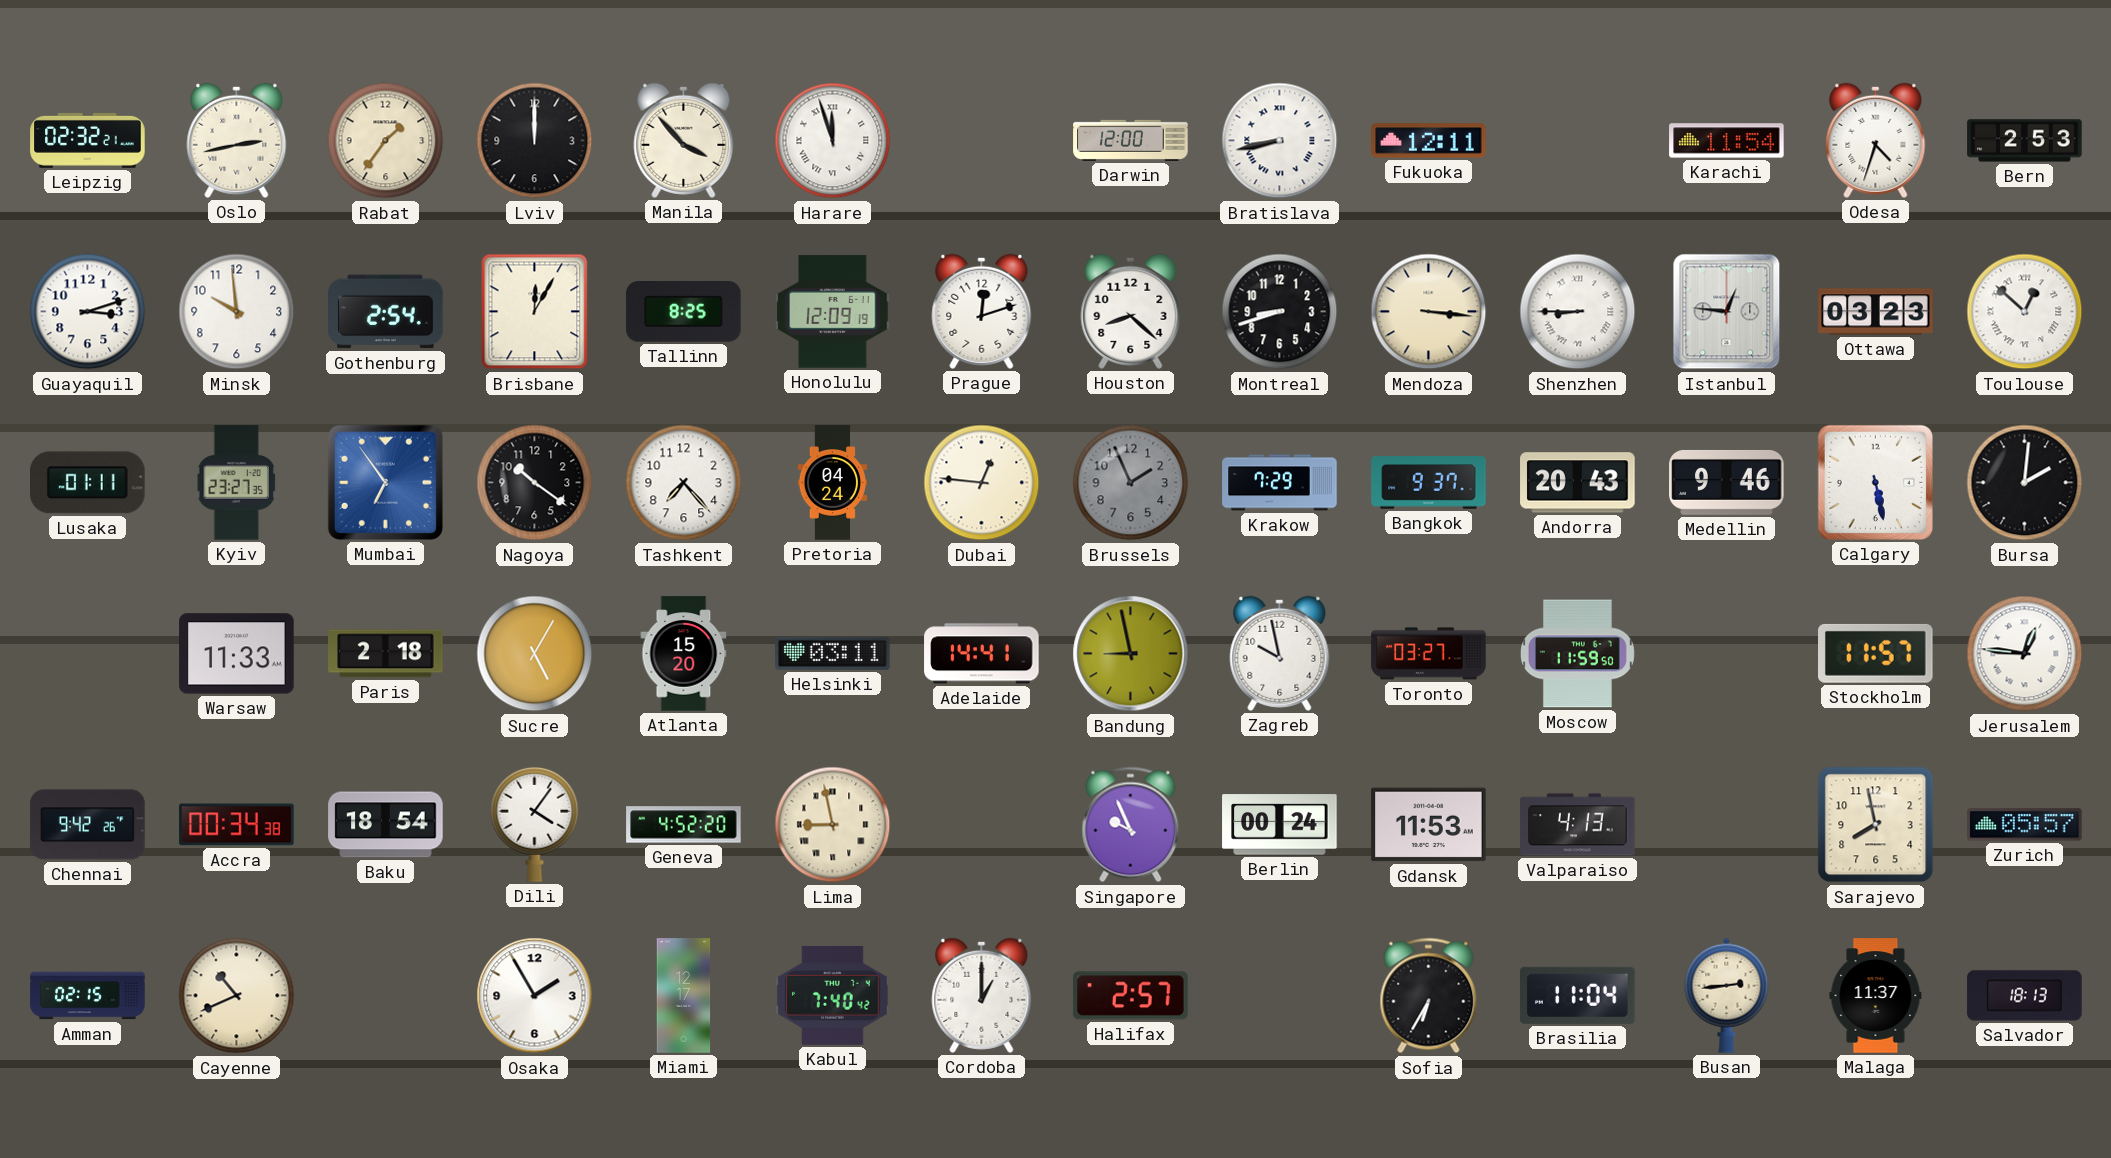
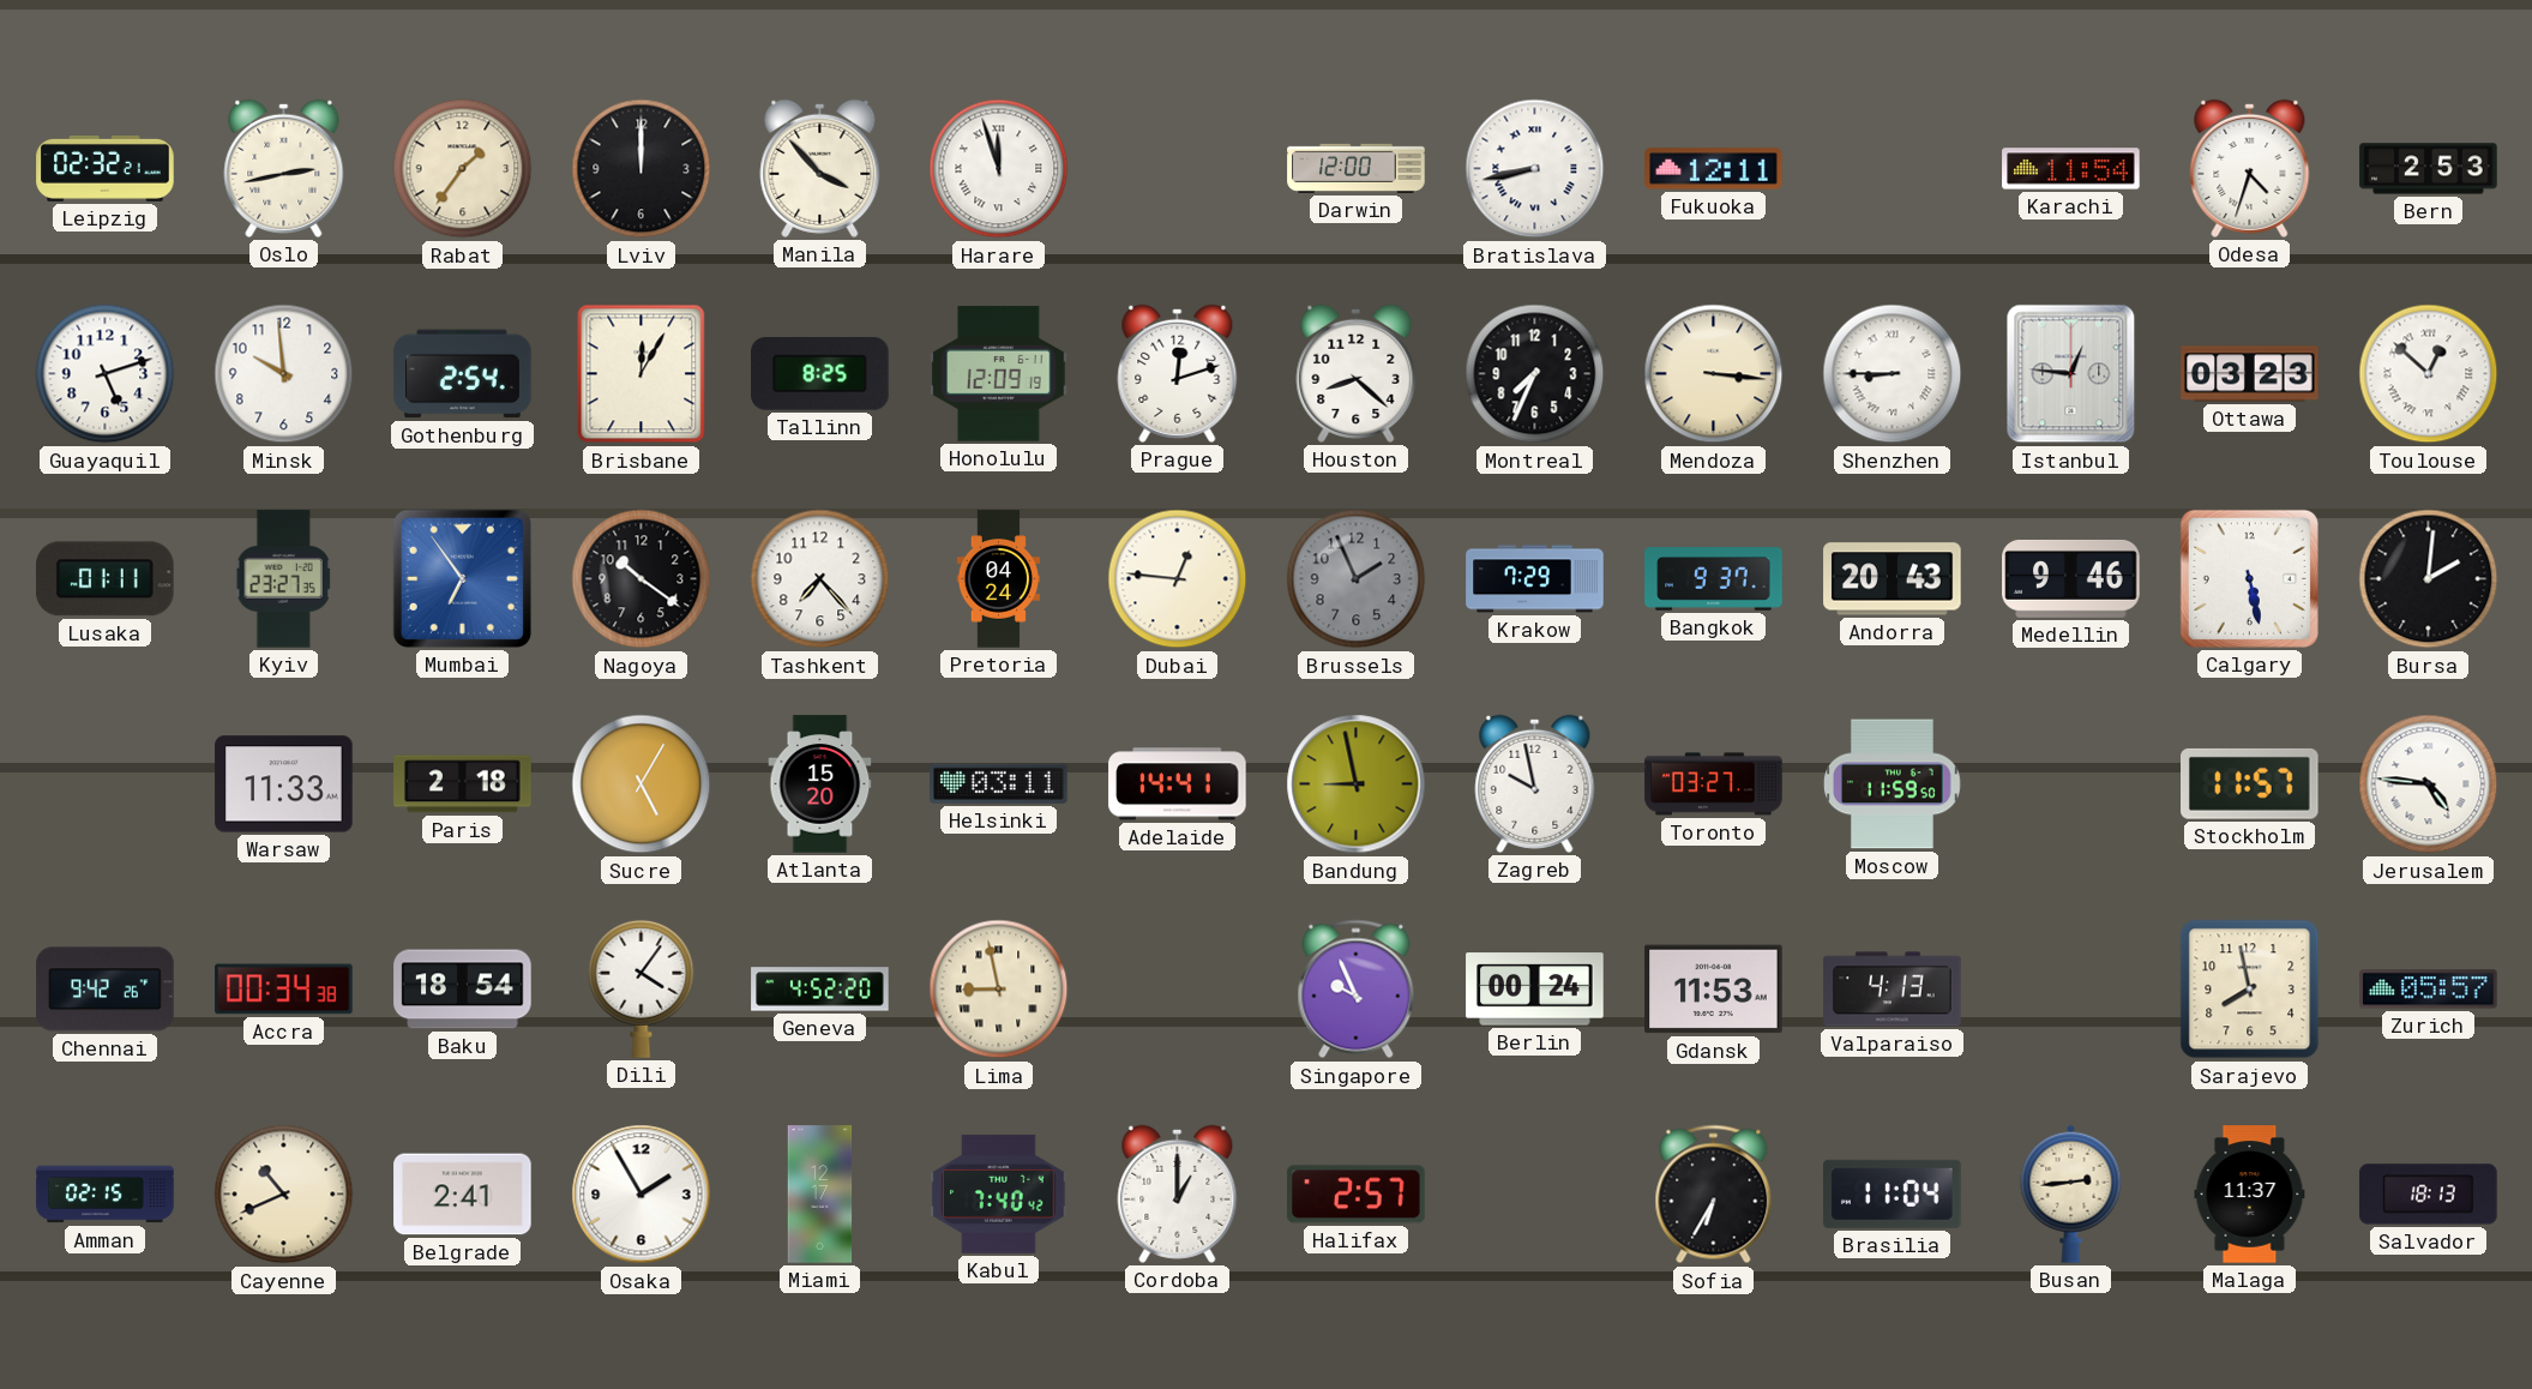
Guayaquil: 3:12 -> 5:12 (106, 374)
Montreal: 8:42 -> 7:34 (1535, 374)
Jerusalem: 12:46 -> 4:46 (2429, 784)
Belgrade: none -> 2:41 (463, 1195)
